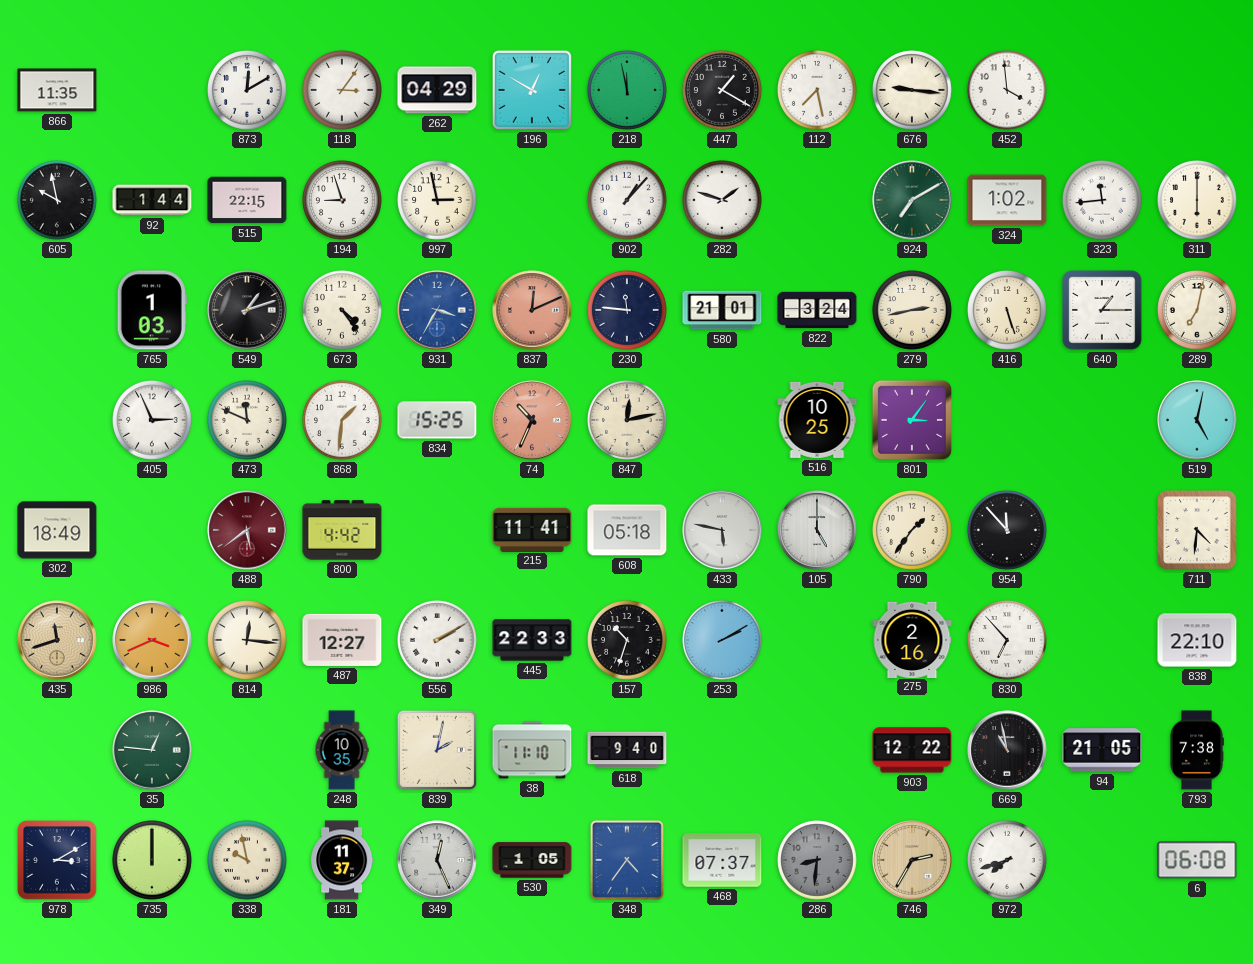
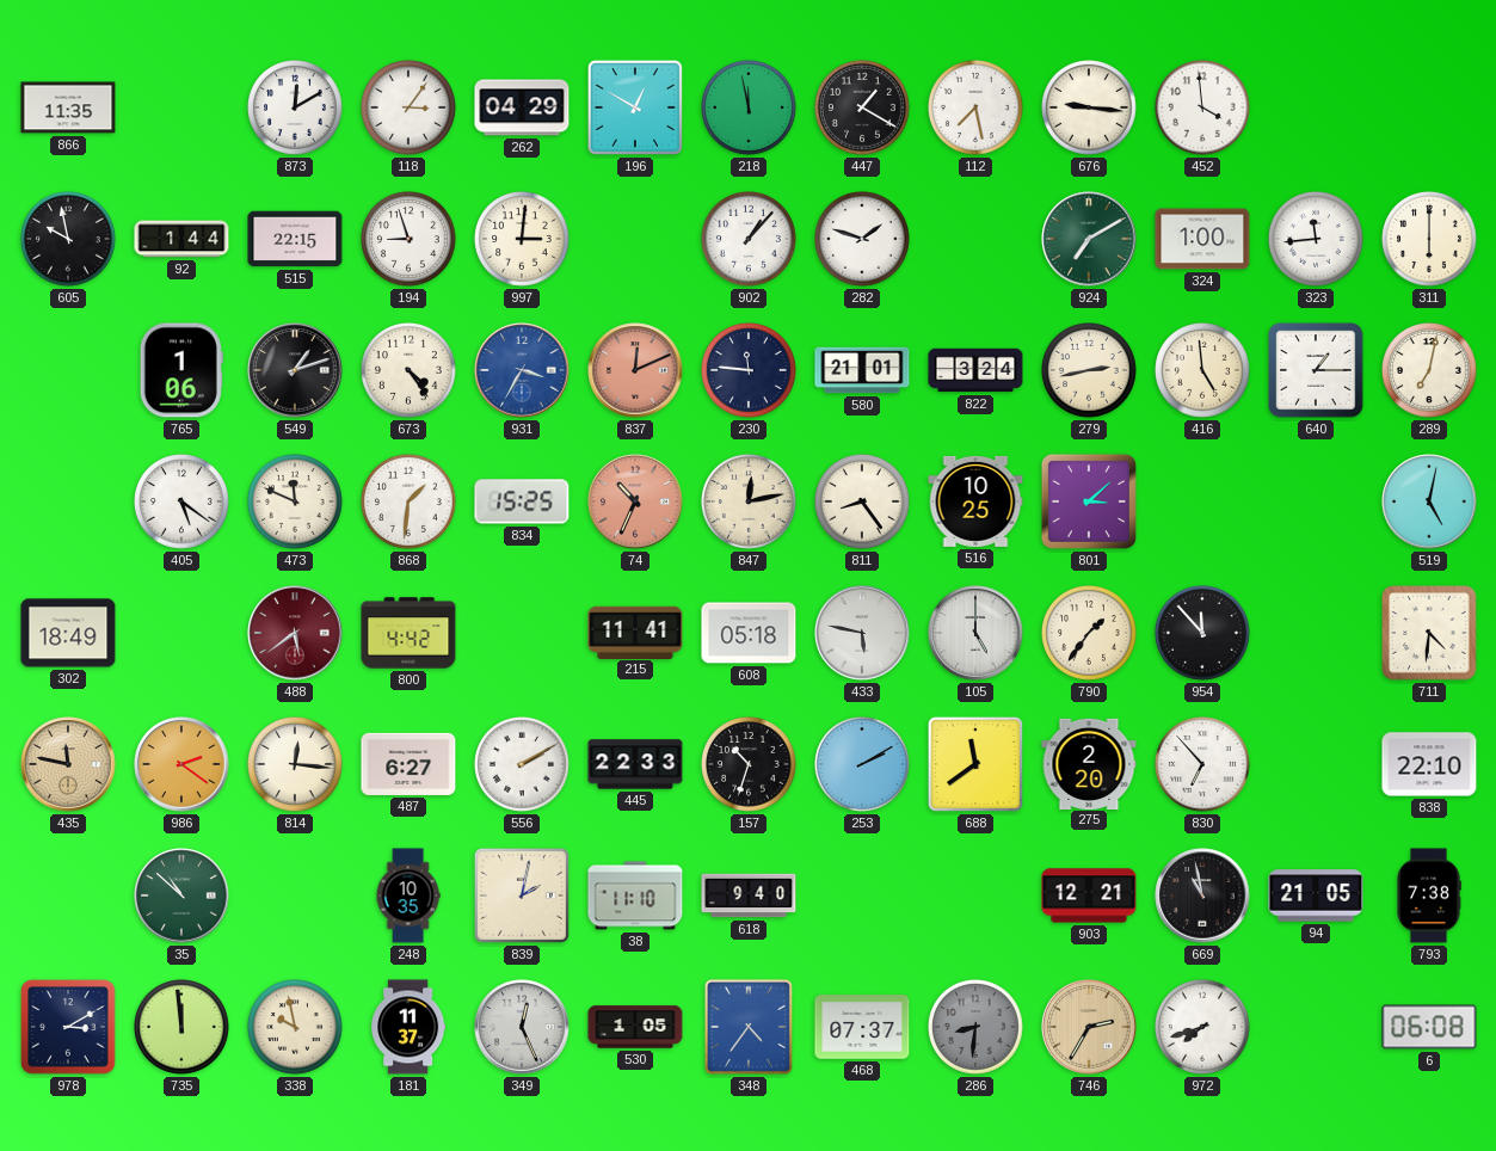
997: 2:58 -> 3:01 (523, 240)
324: 1:02 -> 1:00 (1202, 239)
765: 1:03 -> 1:06 (181, 370)
416: 5:27 -> 4:59 (1203, 371)
405: 2:56 -> 5:21 (183, 503)
811: none -> 8:24 (863, 503)
801: 3:06 -> 3:08 (1089, 501)
435: 11:42 -> 11:47 (68, 764)
986: 3:41 -> 2:21 (181, 764)
487: 12:27 -> 6:27 (408, 764)
688: none -> 11:39 (975, 764)
275: 2:16 -> 2:20 (1089, 763)
35: 12:46 -> 10:52 (181, 895)
903: 12:22 -> 12:21 (1089, 895)
735: 12:00 -> 11:59 (183, 1028)
